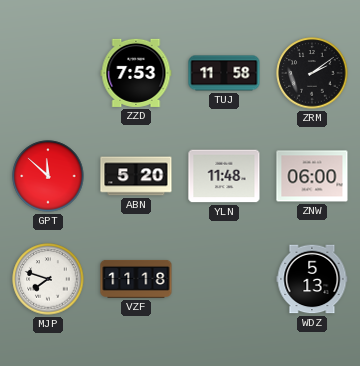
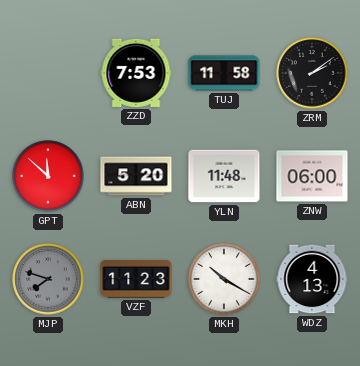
MJP dial: white -> grey (48, 279)
VZF: 11:18 -> 11:23 (136, 279)
MKH: none -> 10:20 (224, 279)
WDZ: 5:13 -> 4:13 (312, 279)
